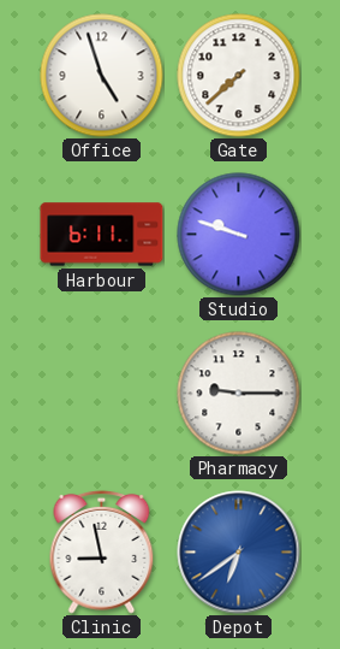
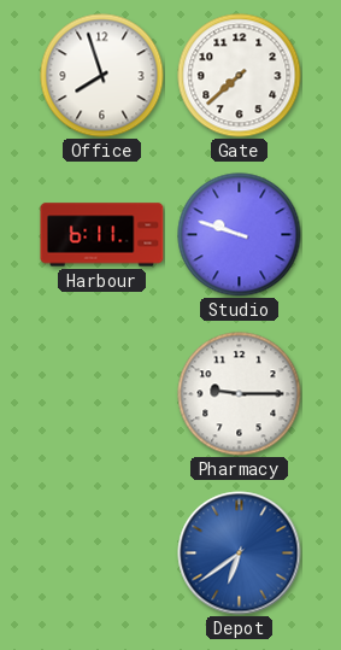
Office: 4:57 -> 7:57 (102, 76)
Clinic: 8:58 -> none (102, 553)
